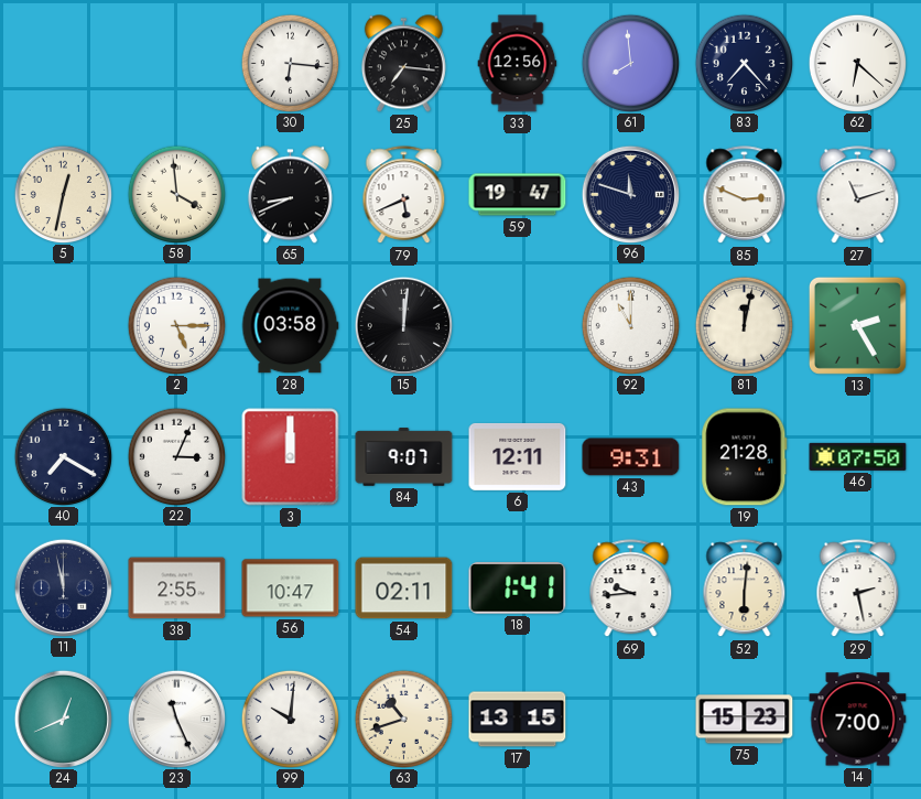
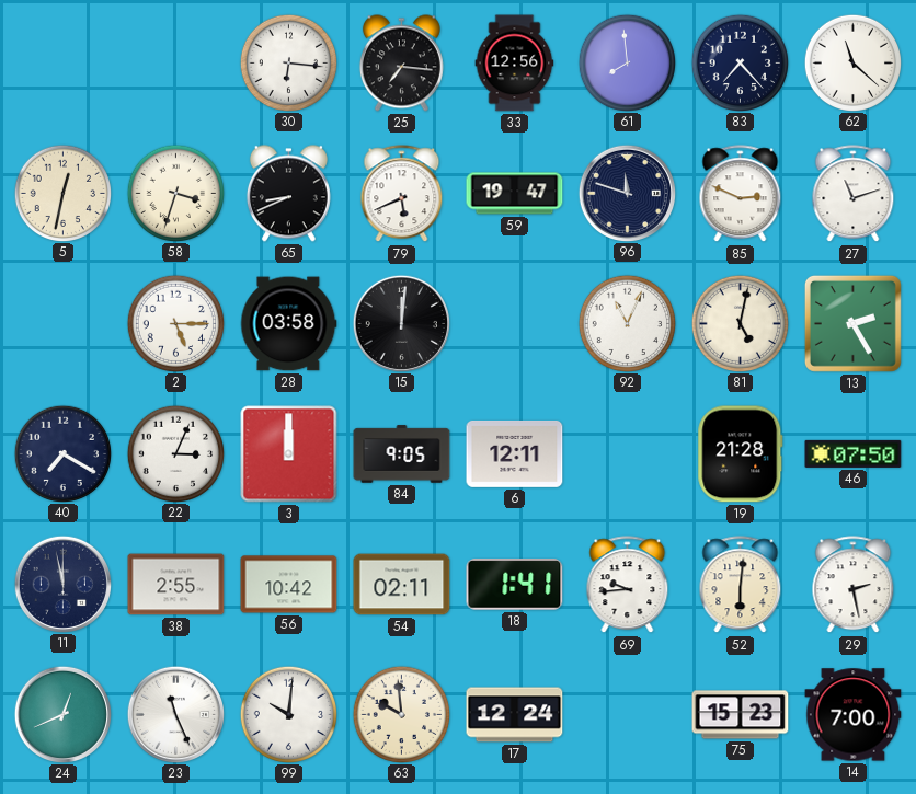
62: 6:22 -> 11:22 (852, 62)
58: 3:59 -> 3:33 (175, 193)
92: 11:00 -> 11:04 (627, 323)
81: 12:02 -> 5:02 (740, 323)
84: 9:07 -> 9:05 (402, 454)
43: 9:31 -> none (631, 457)
56: 10:47 -> 10:42 (289, 585)
63: 10:42 -> 9:59 (401, 714)
17: 13:15 -> 12:24 (515, 715)
